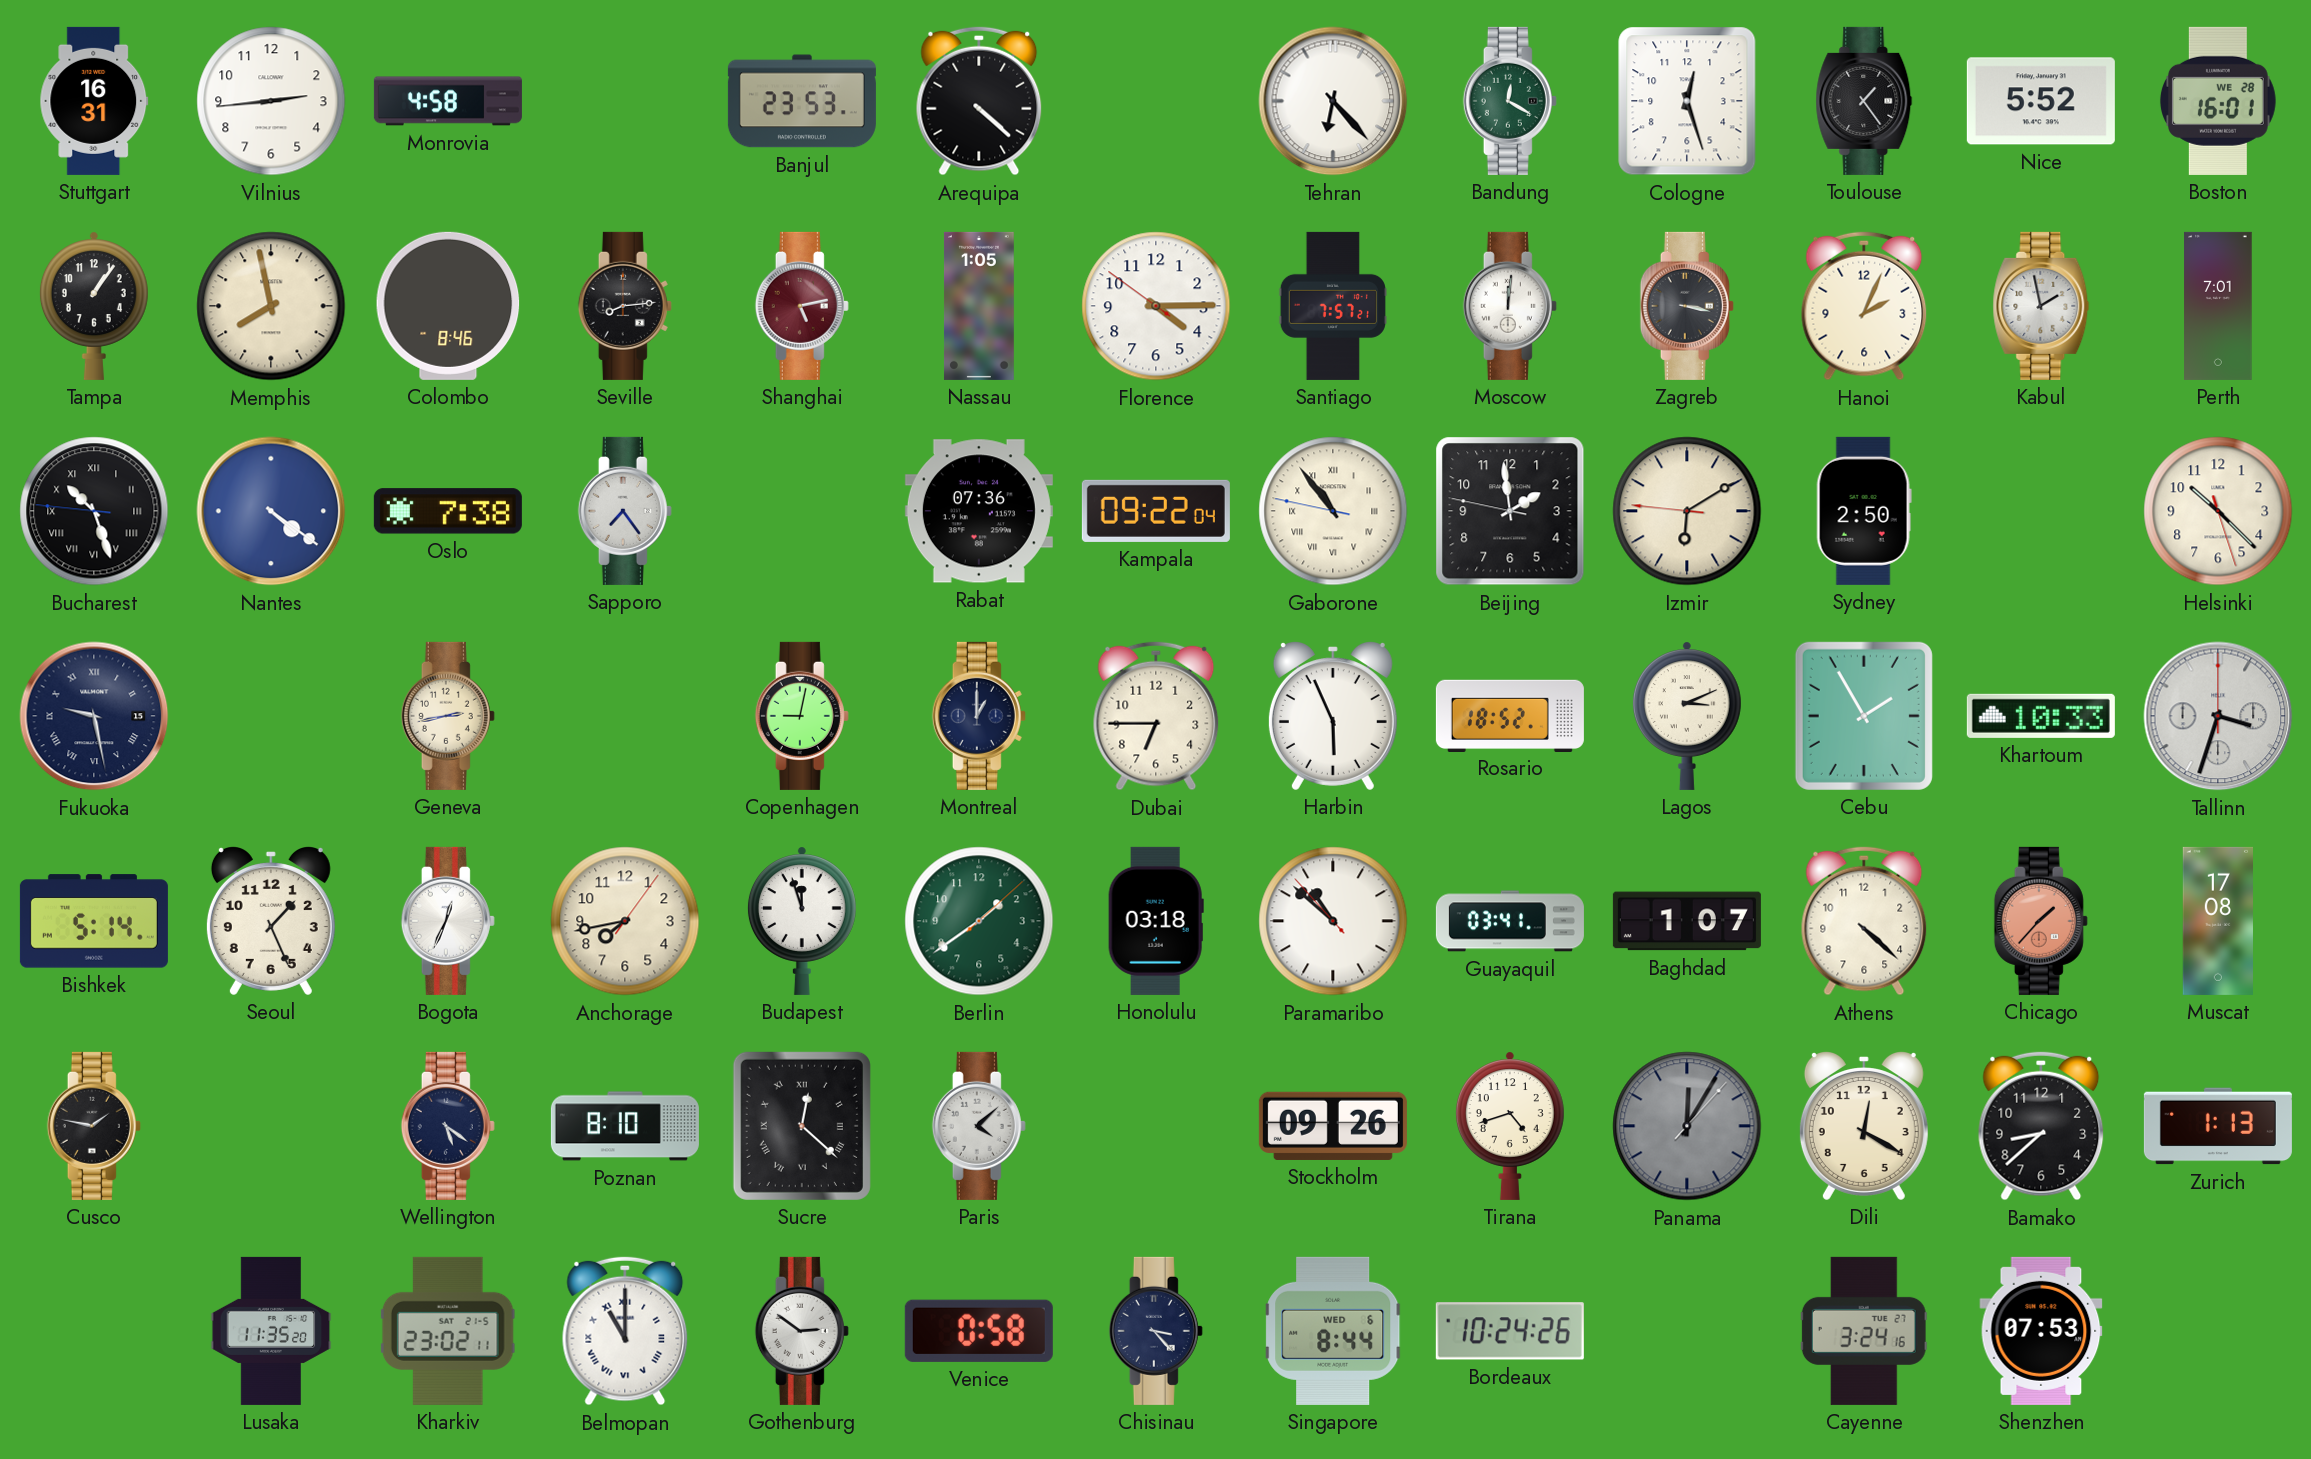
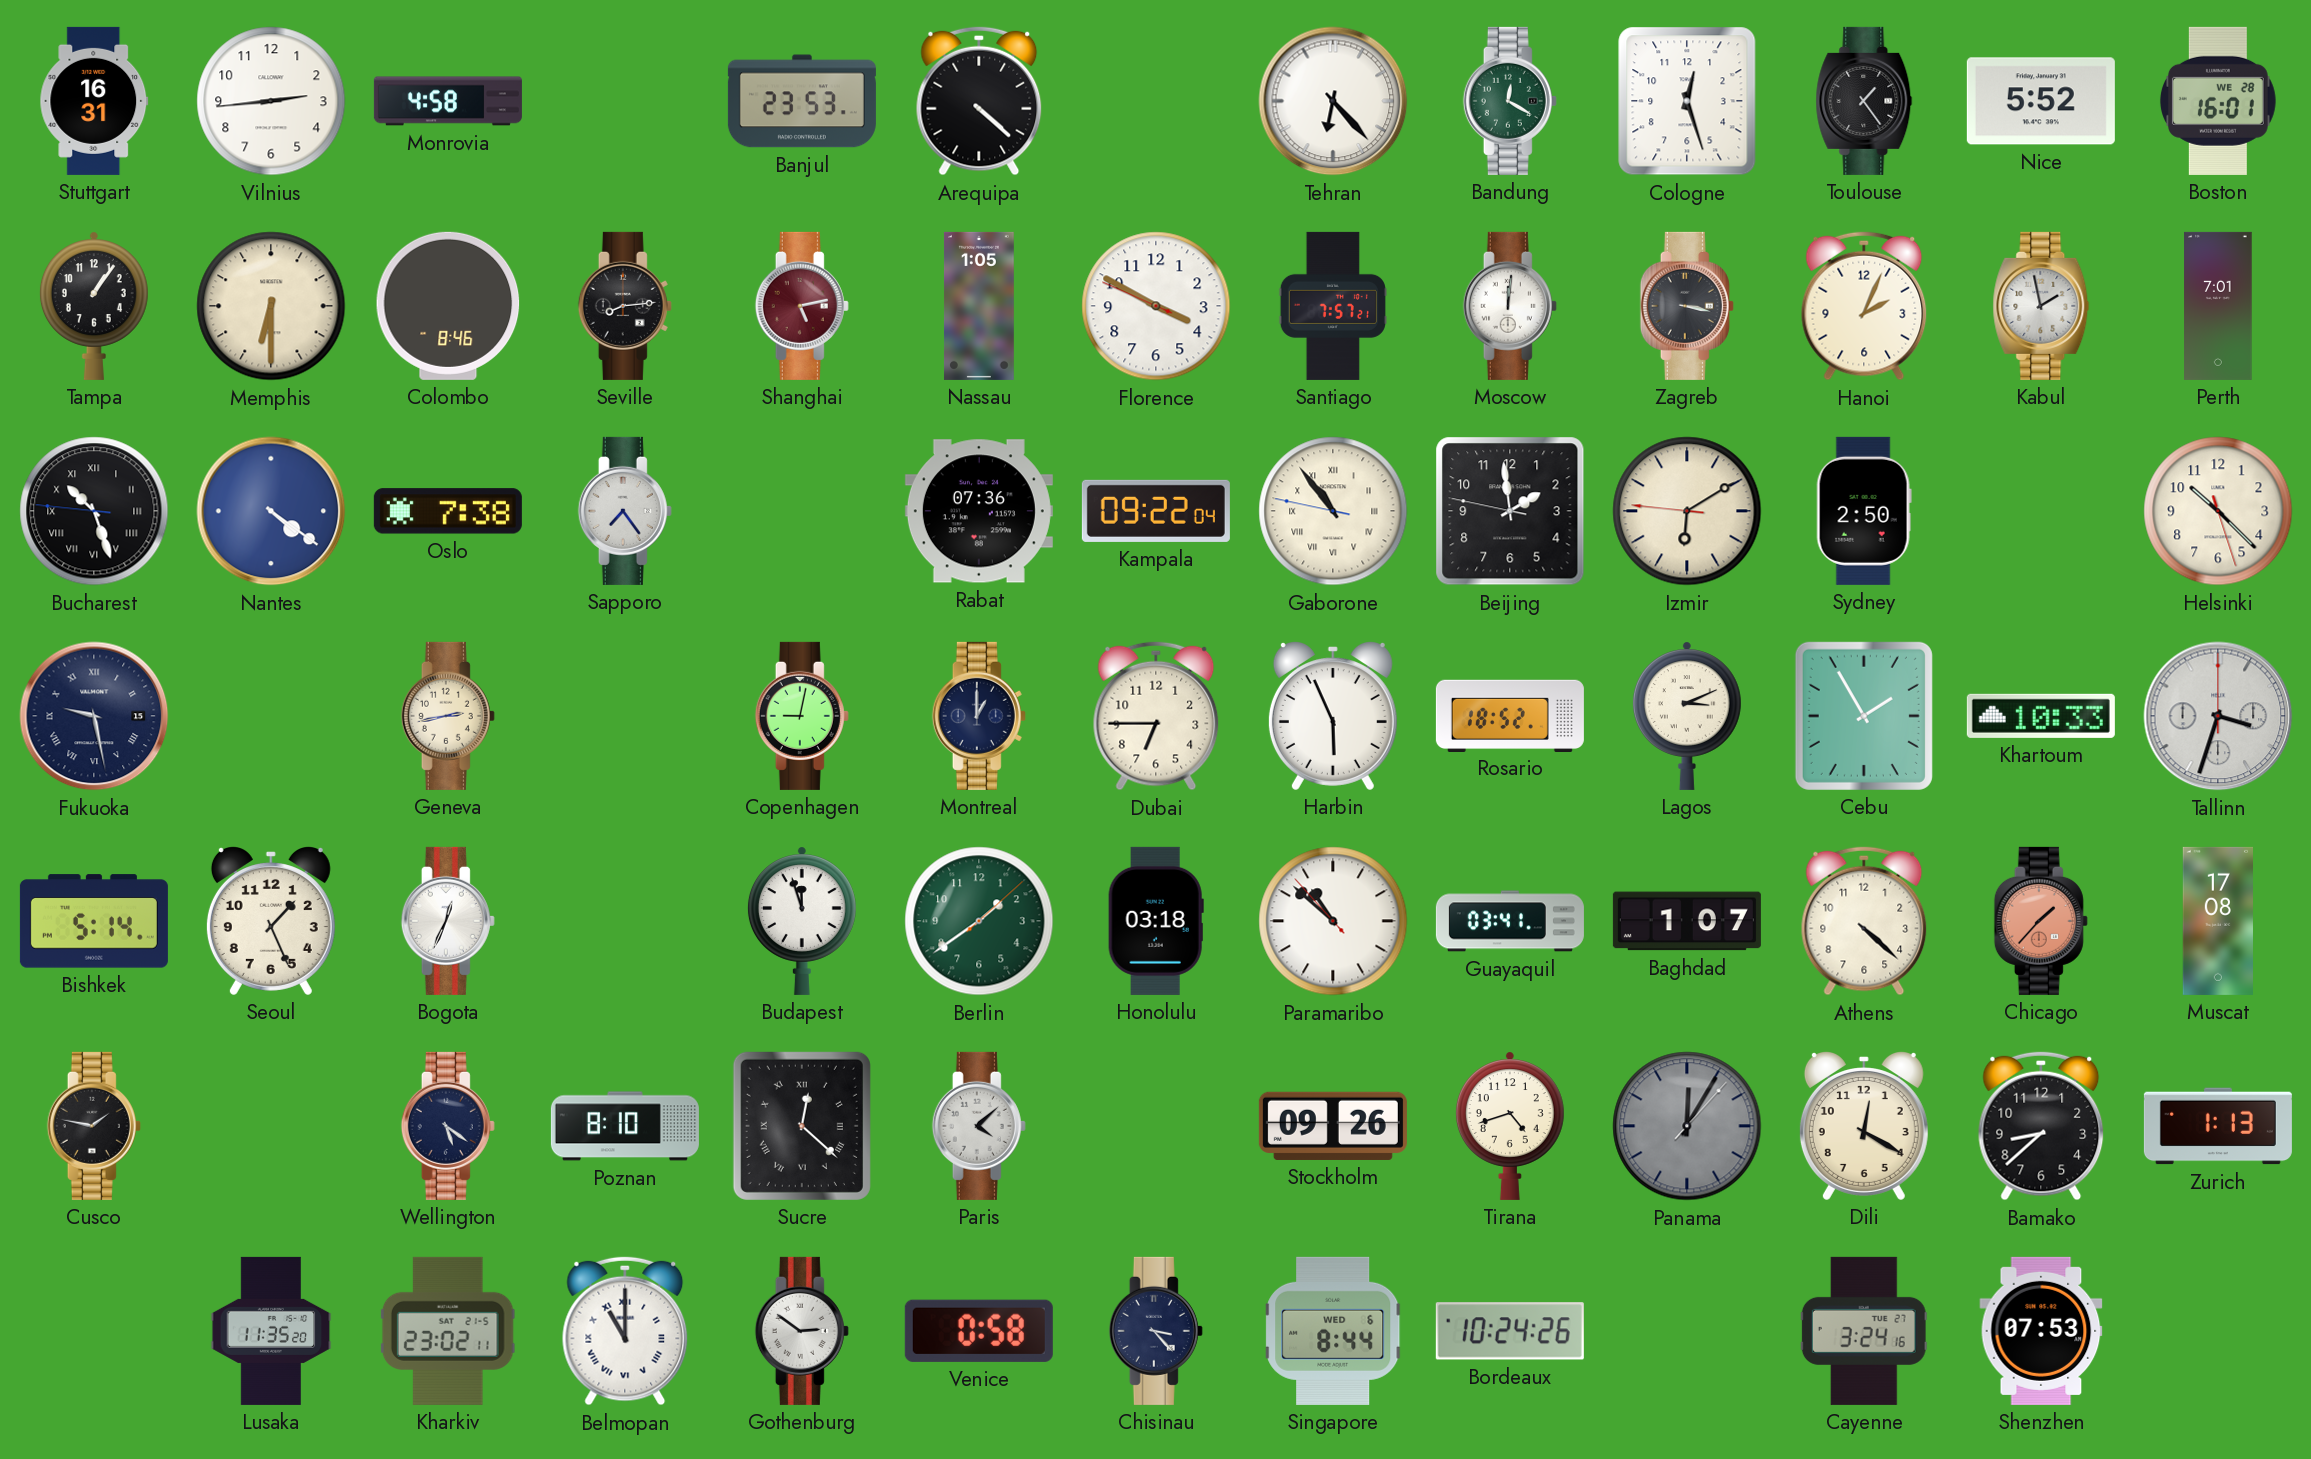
Memphis: 7:58 -> 6:30 (271, 306)
Florence: 4:14 -> 3:49 (1156, 306)
Anchorage: 7:43 -> none (625, 921)
